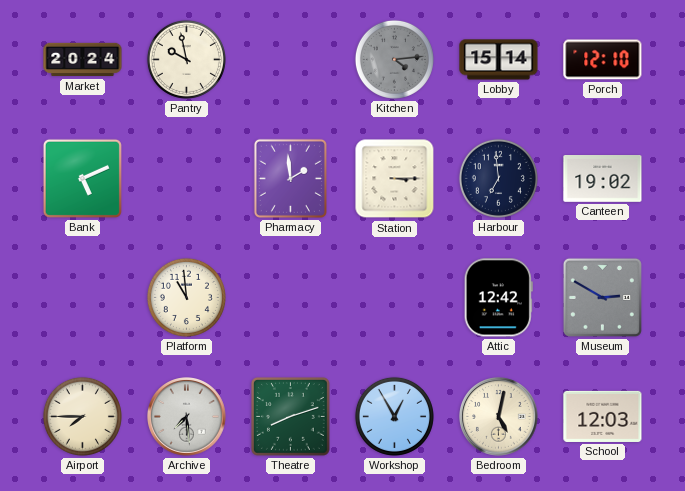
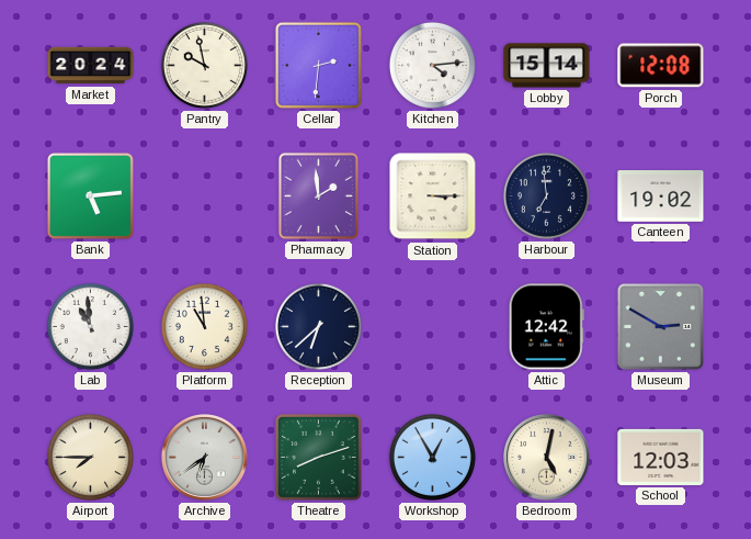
Cellar: none -> 2:31 (318, 65)
Kitchen dial: grey -> white (432, 65)
Porch: 12:10 -> 12:08 (661, 66)
Bank: 5:11 -> 5:14 (90, 195)
Lab: none -> 10:59 (90, 326)
Reception: none -> 6:38 (318, 326)
Archive: 7:29 -> 6:39 (205, 458)
